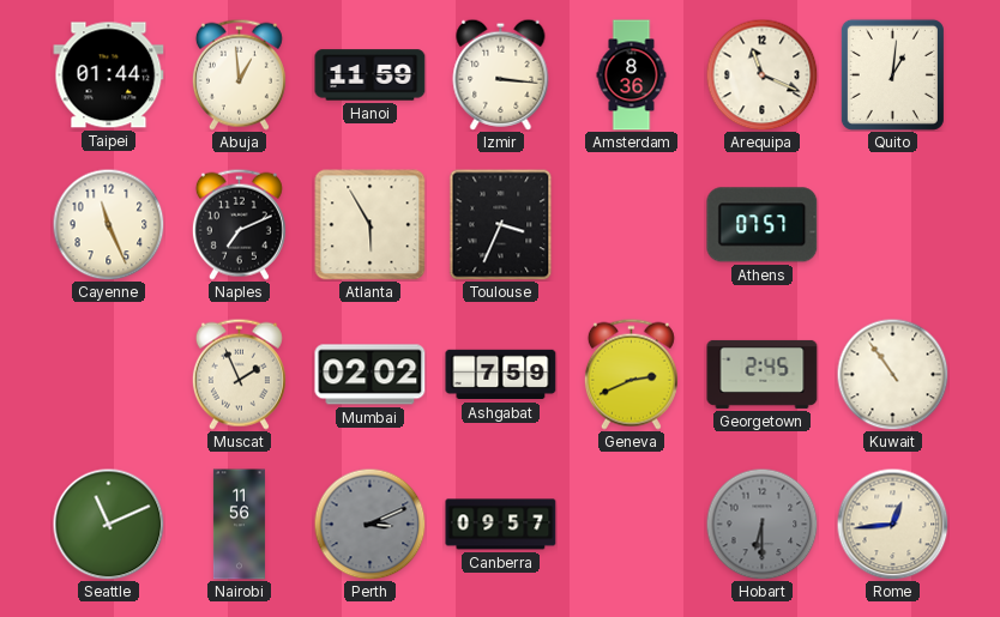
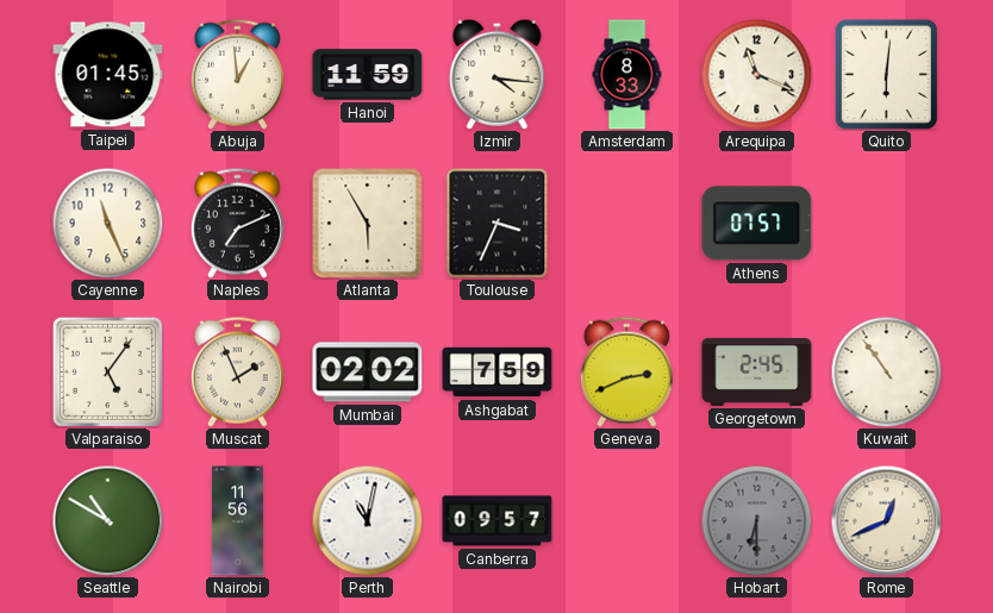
Taipei: 01:44 -> 01:45 (108, 75)
Izmir: 3:16 -> 4:16 (498, 74)
Amsterdam: 8:36 -> 8:33 (627, 75)
Quito: 1:01 -> 6:01 (886, 74)
Valparaiso: none -> 5:06 (107, 371)
Seattle: 11:11 -> 10:50 (107, 520)
Perth: 3:11 -> 11:02 (367, 520)
Perth dial: grey -> white (367, 520)
Rome: 12:44 -> 12:41 (886, 520)
